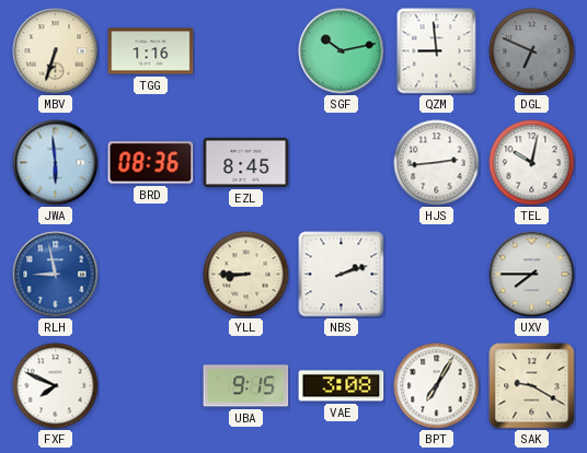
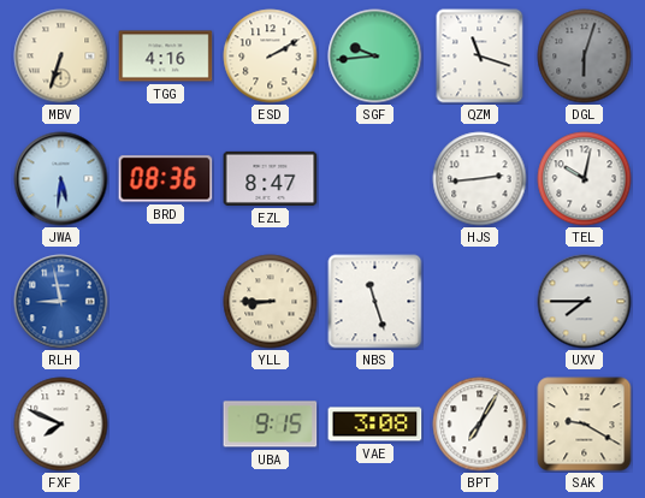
TGG: 1:16 -> 4:16 (166, 57)
ESD: none -> 2:10 (271, 57)
SGF: 10:13 -> 9:44 (375, 57)
QZM: 8:59 -> 11:18 (480, 57)
DGL: 6:49 -> 6:03 (585, 57)
JWA: 5:59 -> 5:31 (61, 179)
EZL: 8:45 -> 8:47 (271, 178)
NBS: 2:12 -> 11:27 (375, 302)
